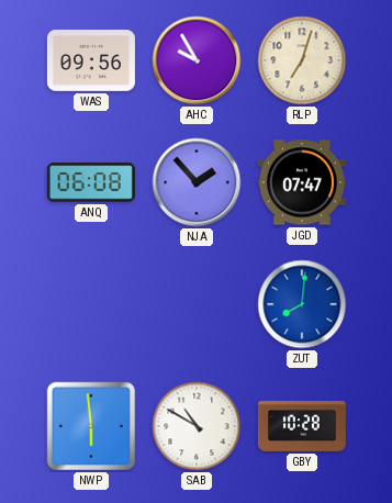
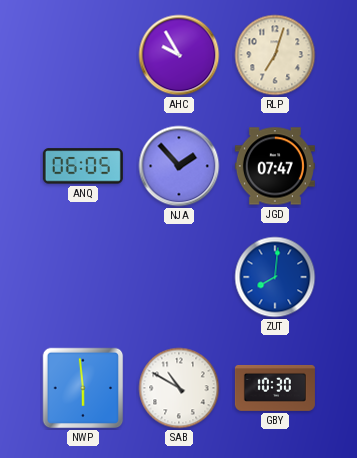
WAS: 09:56 -> none (91, 62)
ANQ: 06:08 -> 06:05 (83, 166)
GBY: 10:28 -> 10:30 (275, 388)
